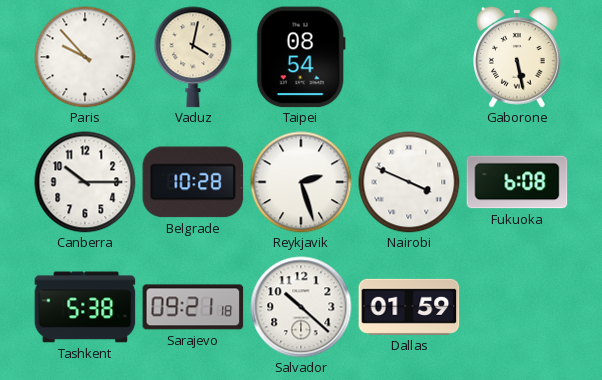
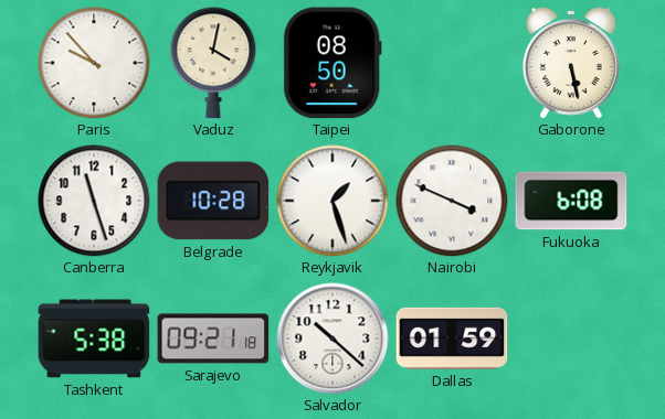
Taipei: 08:54 -> 08:50 (332, 63)
Canberra: 10:15 -> 11:27 (94, 201)
Reykjavik: 2:27 -> 1:27 (332, 201)
